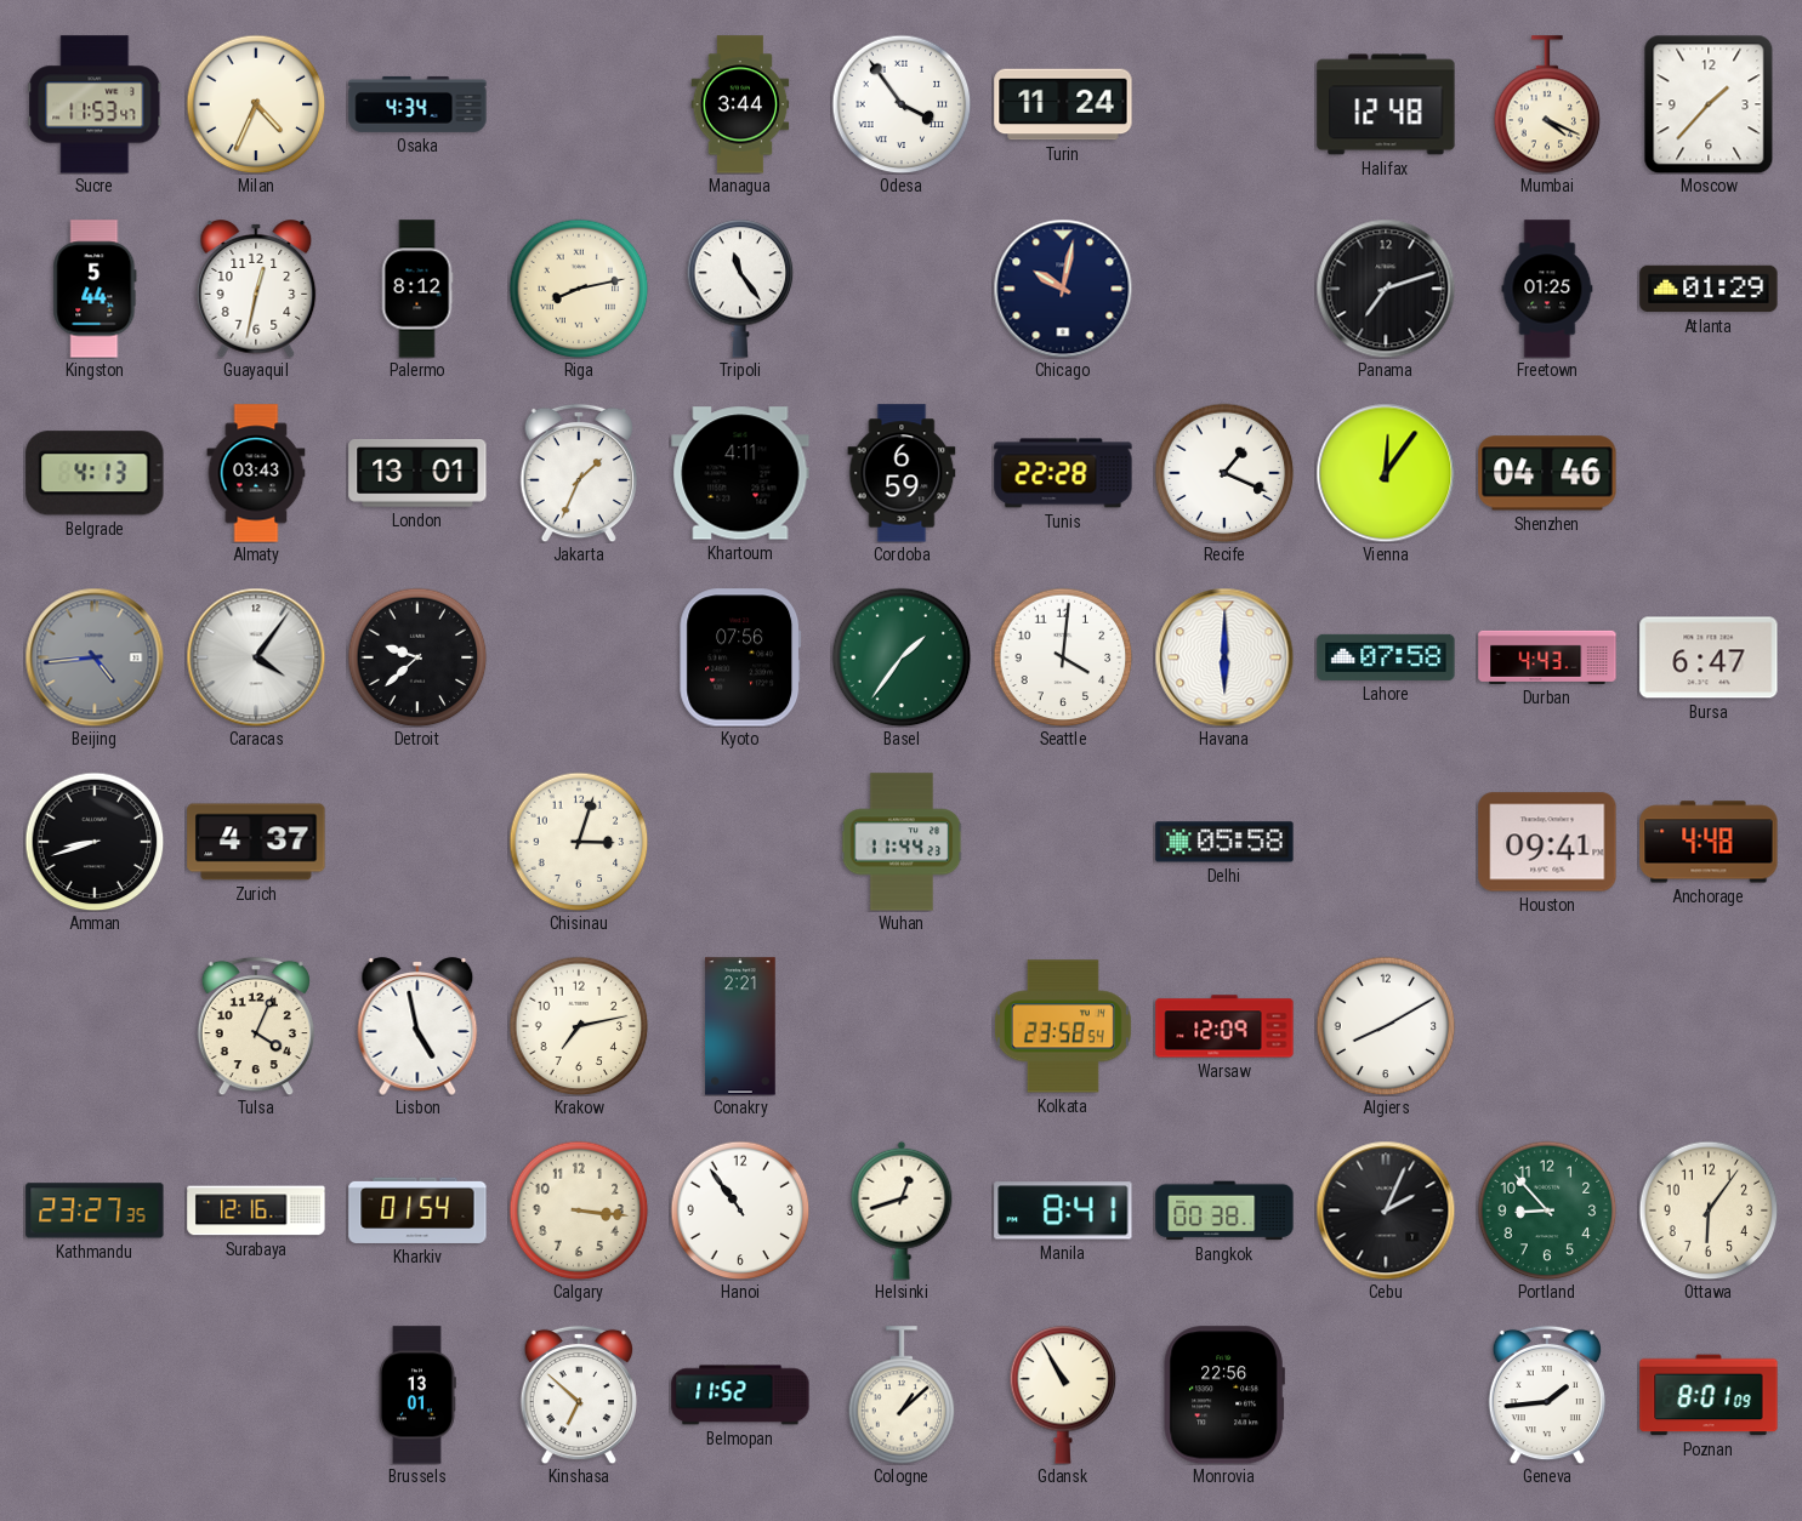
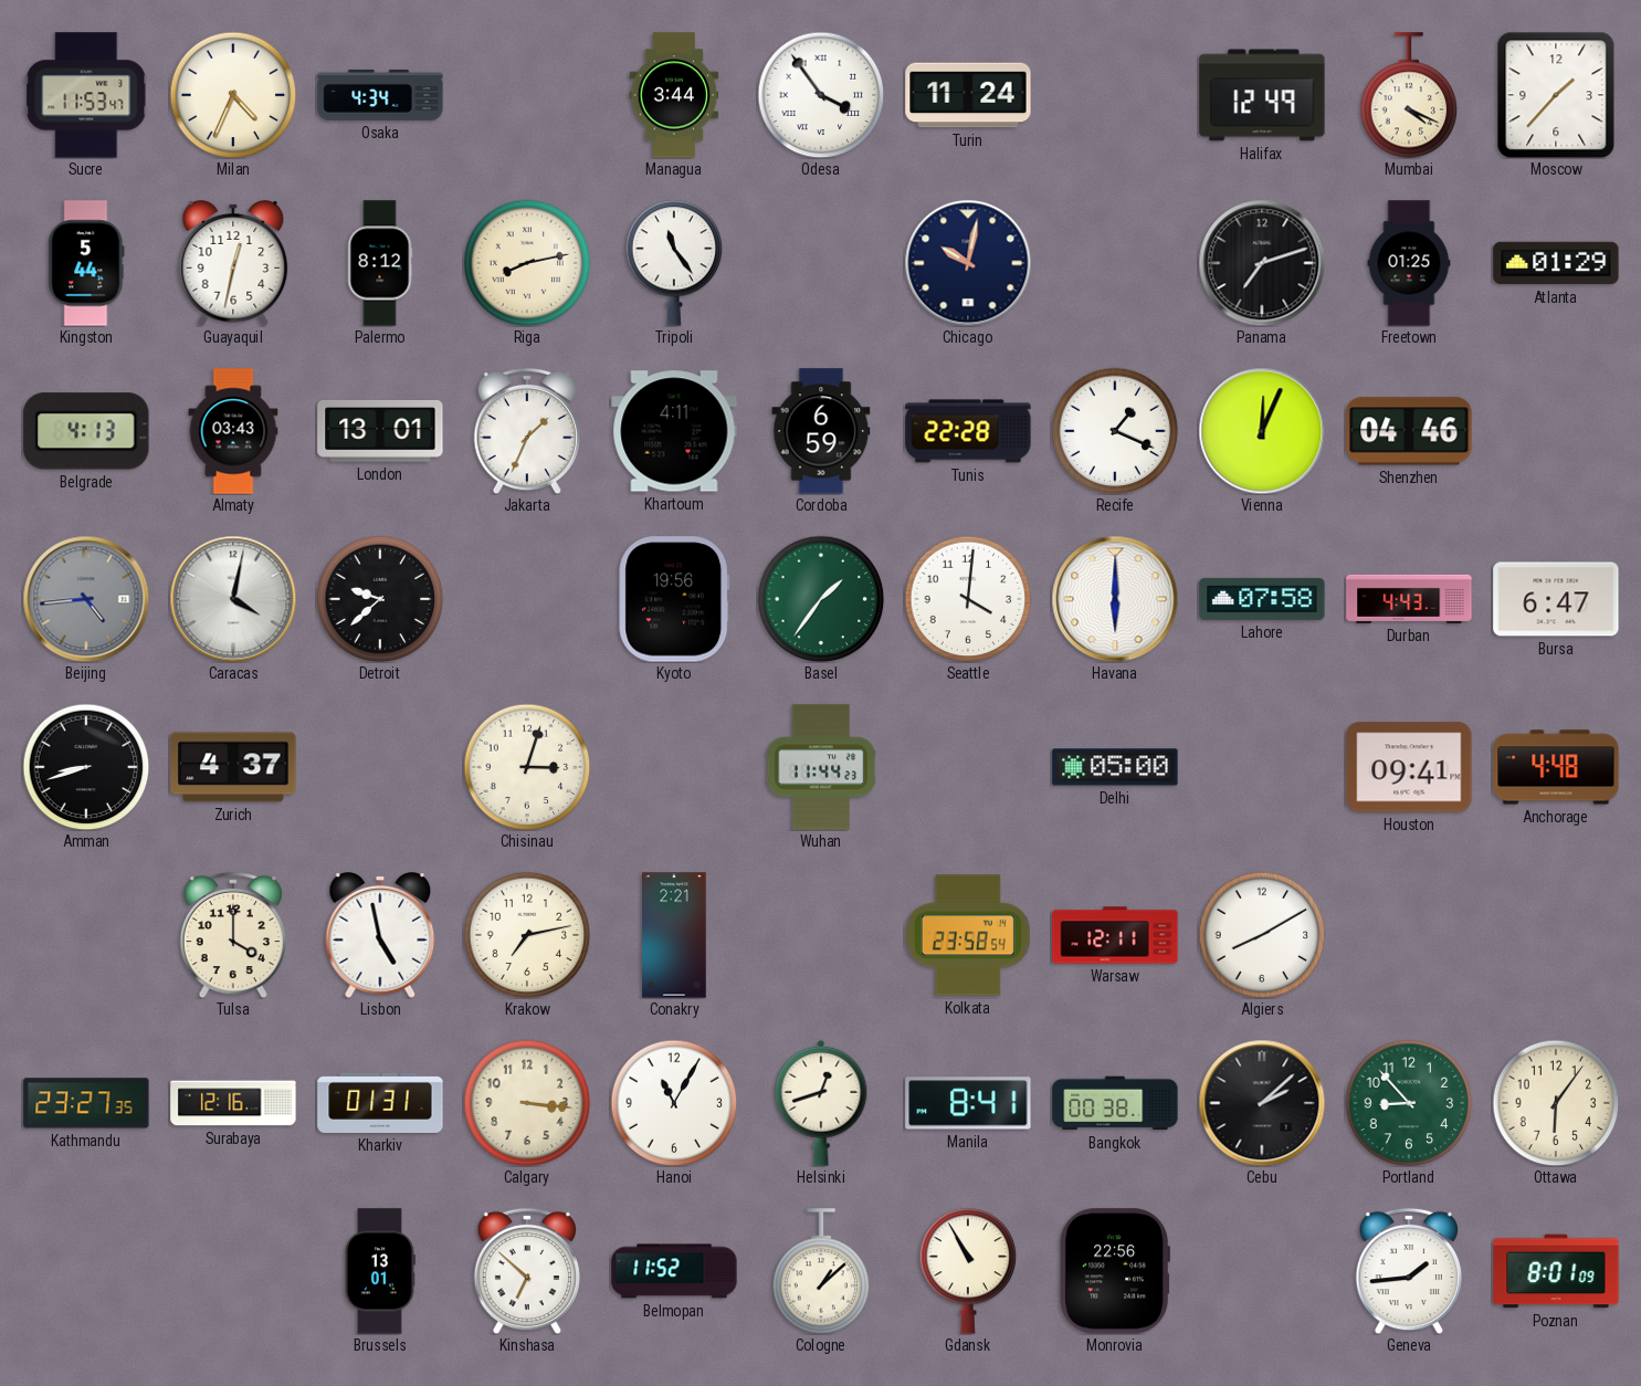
Halifax: 12:48 -> 12:49 (1262, 95)
Vienna: 12:06 -> 12:04 (1262, 431)
Caracas: 4:06 -> 4:02 (233, 599)
Kyoto: 07:56 -> 19:56 (674, 599)
Delhi: 05:58 -> 05:00 (1115, 767)
Tulsa: 4:04 -> 4:00 (232, 935)
Warsaw: 12:09 -> 12:11 (1115, 935)
Kharkiv: 01:54 -> 01:31 (380, 1103)
Hanoi: 10:54 -> 11:05 (674, 1103)
Cebu: 2:04 -> 2:08 (1262, 1103)
